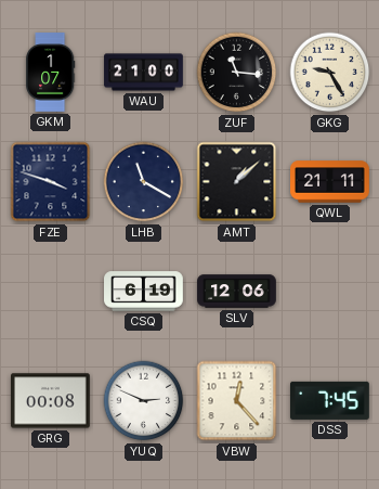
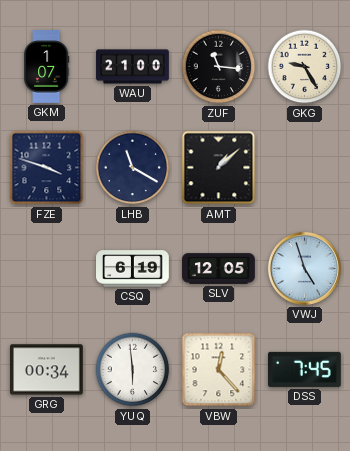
QWL: 21:11 -> none (330, 182)
SLV: 12:06 -> 12:05 (219, 269)
VWJ: none -> 4:57 (304, 268)
GRG: 00:08 -> 00:34 (47, 370)
YUQ: 2:49 -> 5:59 (133, 370)
